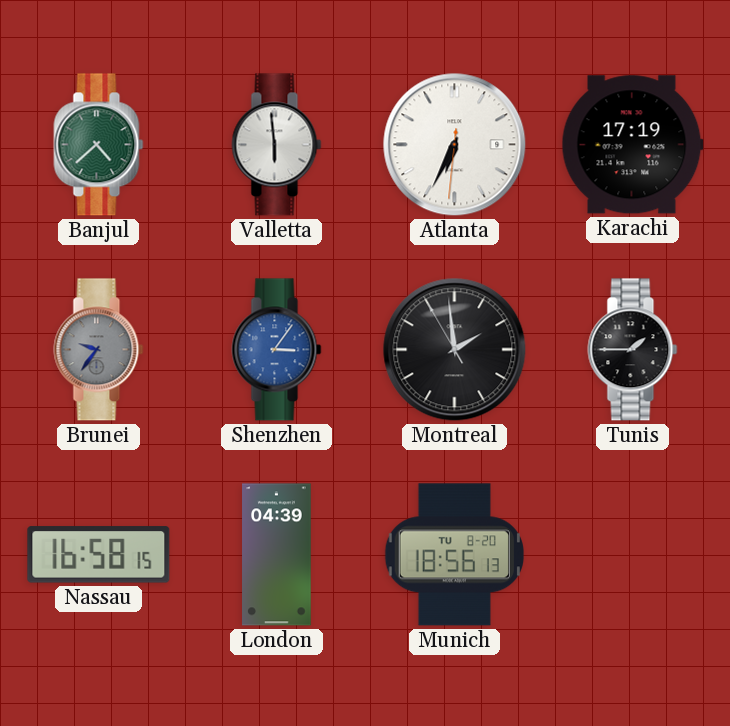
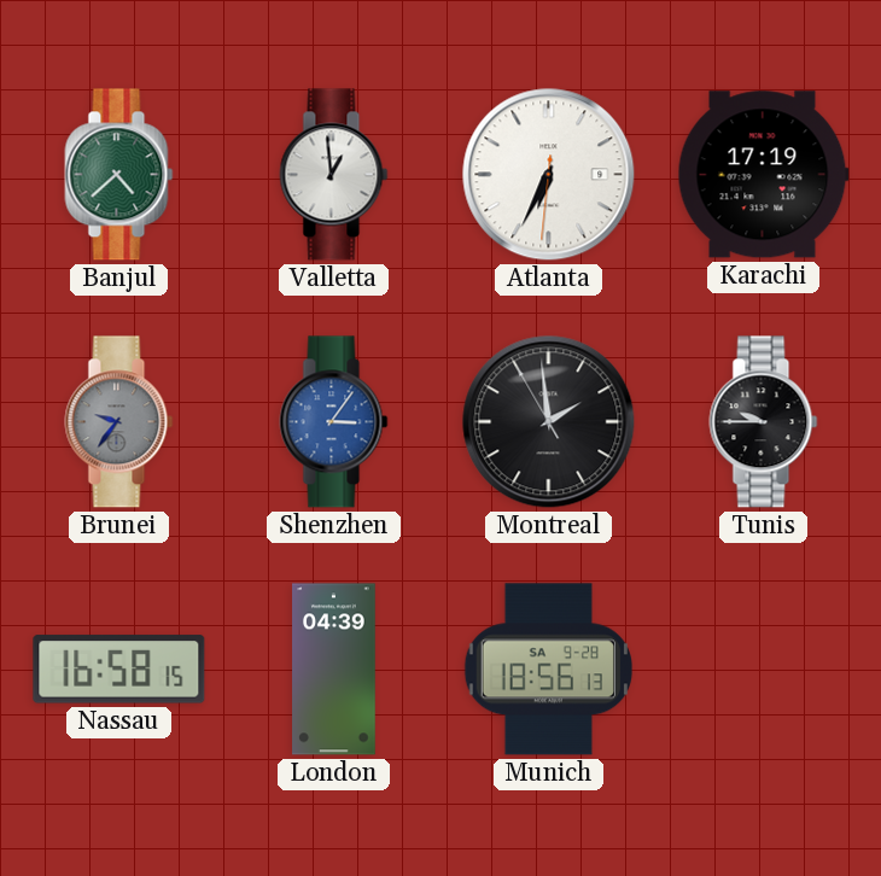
Valletta: 5:59 -> 12:59 (334, 175)
Tunis: 1:45 -> 9:45 (764, 422)
Munich date: TU 8-20 -> SA 9-28 (548, 670)
